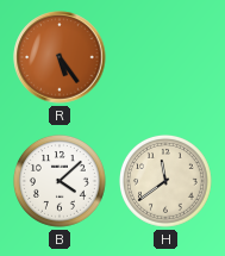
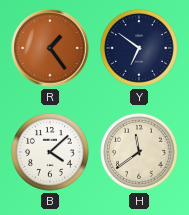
R: 5:24 -> 1:24 (50, 48)
Y: none -> 6:51 (140, 49)
